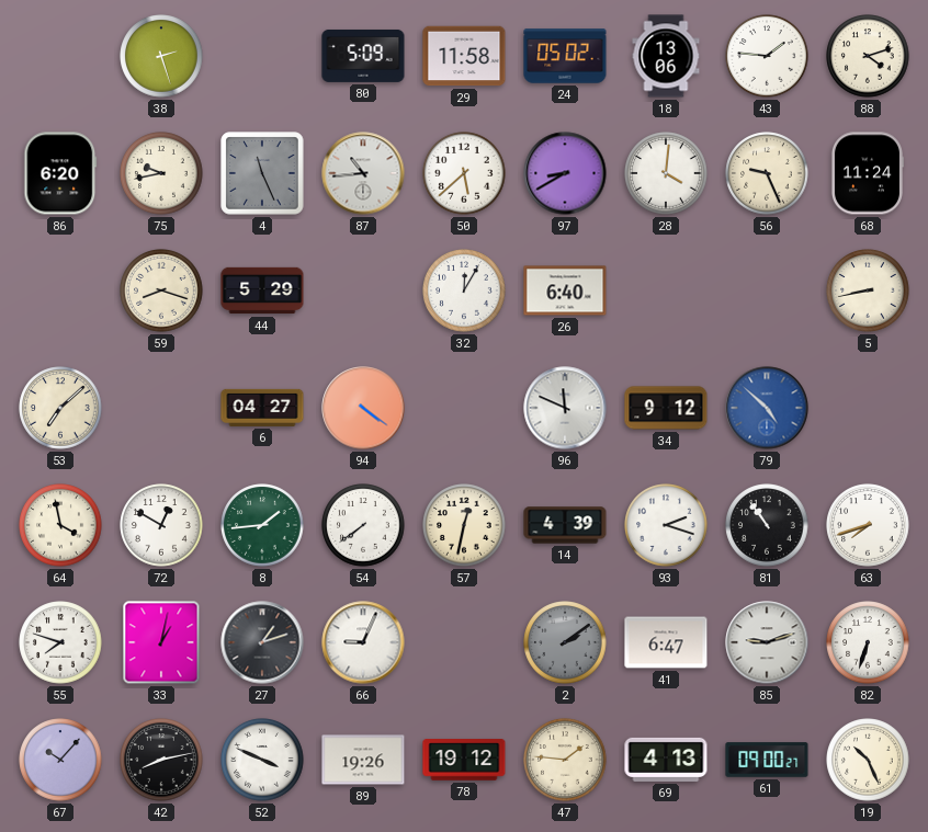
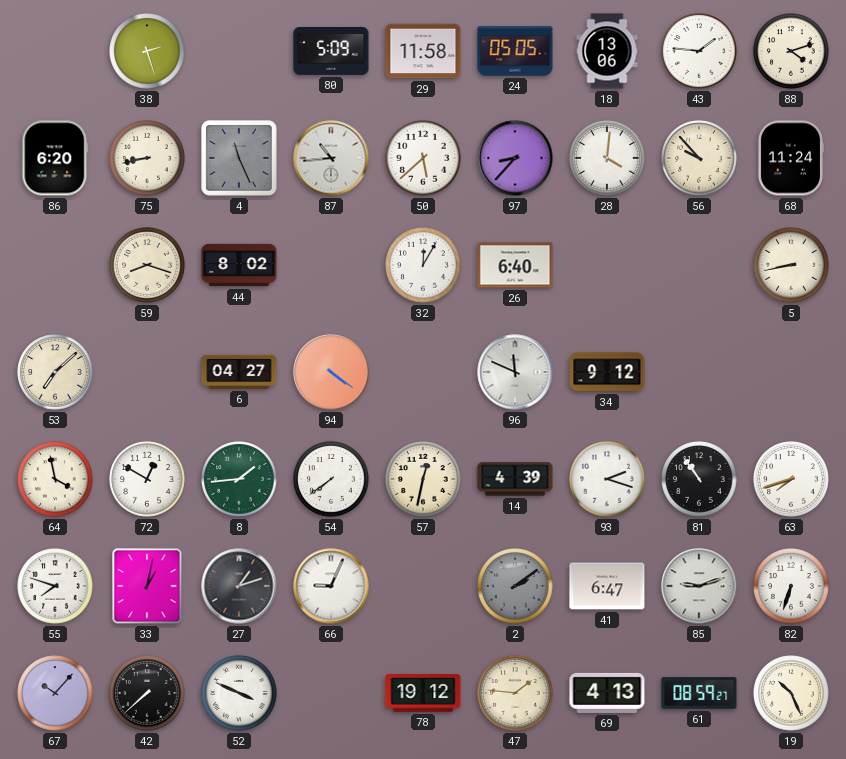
24: 05:02 -> 05:05 (515, 51)
75: 9:43 -> 8:43 (147, 158)
97: 8:40 -> 8:37 (515, 158)
56: 9:26 -> 9:53 (699, 158)
44: 5:29 -> 8:02 (239, 265)
79: 4:52 -> none (767, 408)
42: 8:13 -> 7:38 (147, 693)
89: 19:26 -> none (363, 760)
61: 09:00 -> 08:59 (699, 693)
